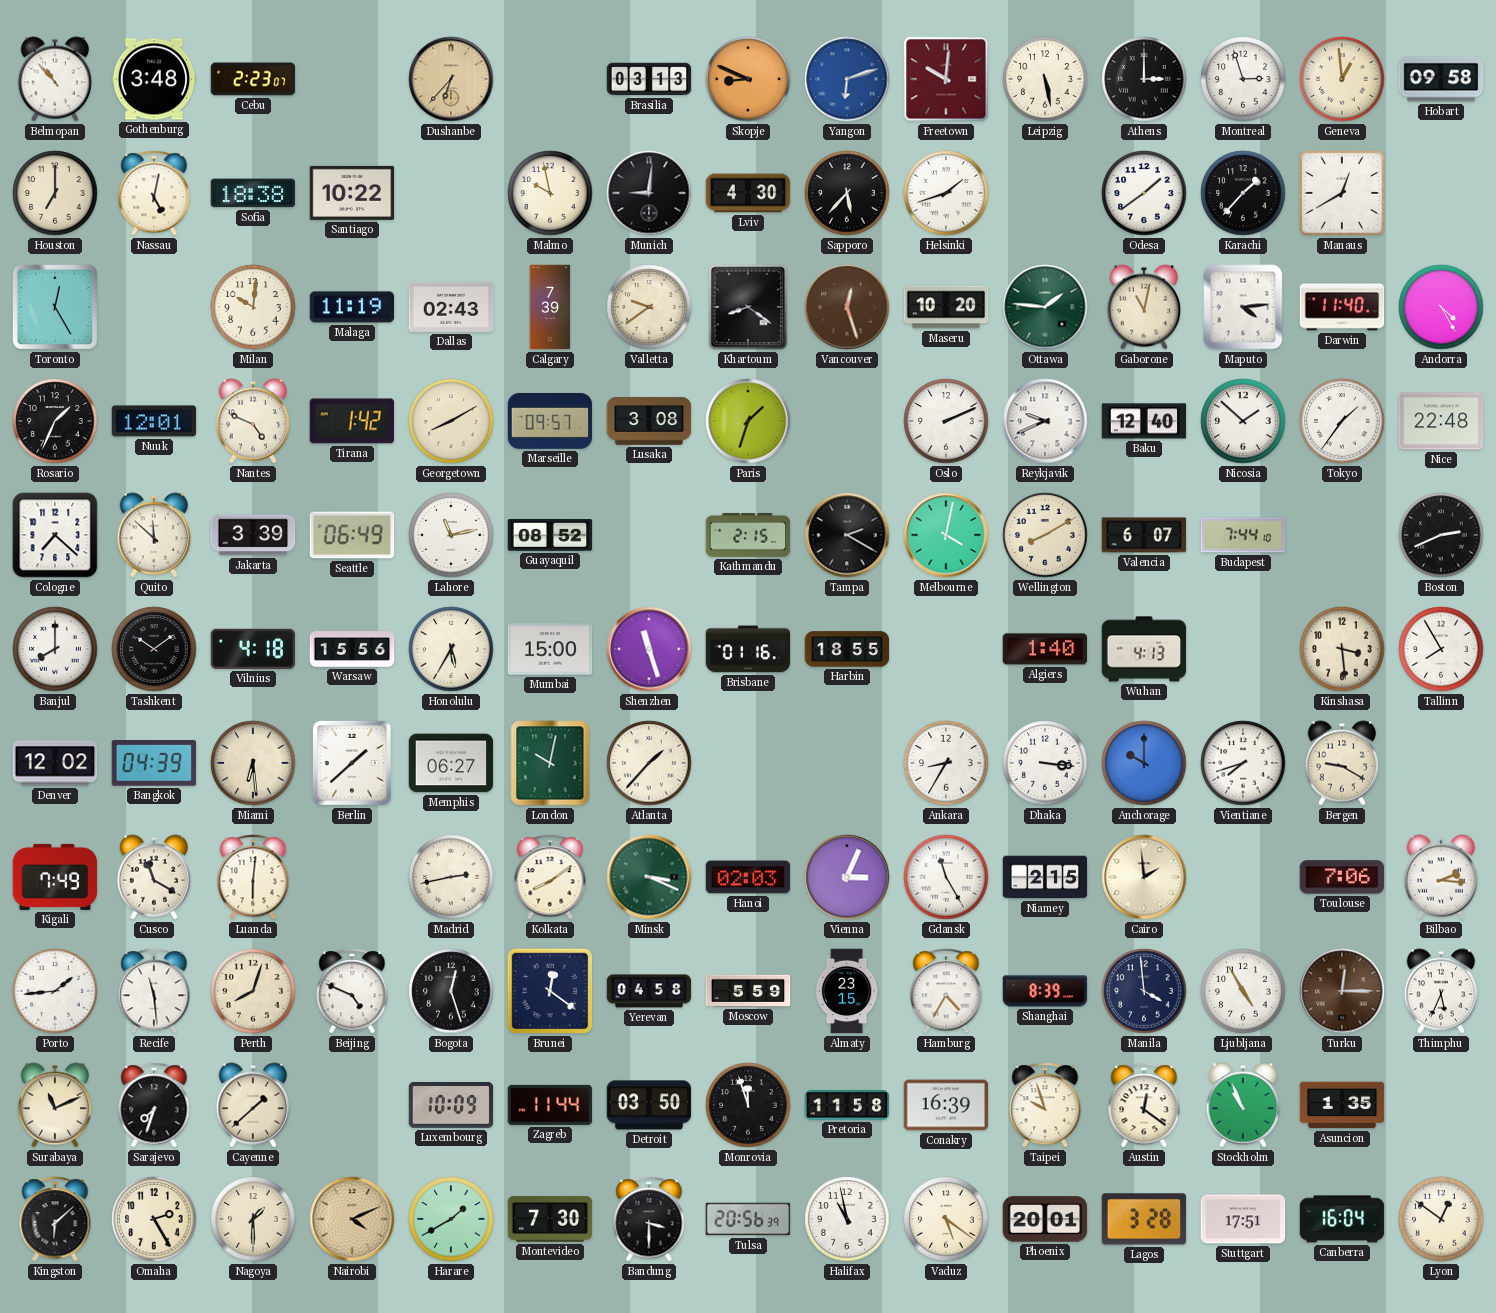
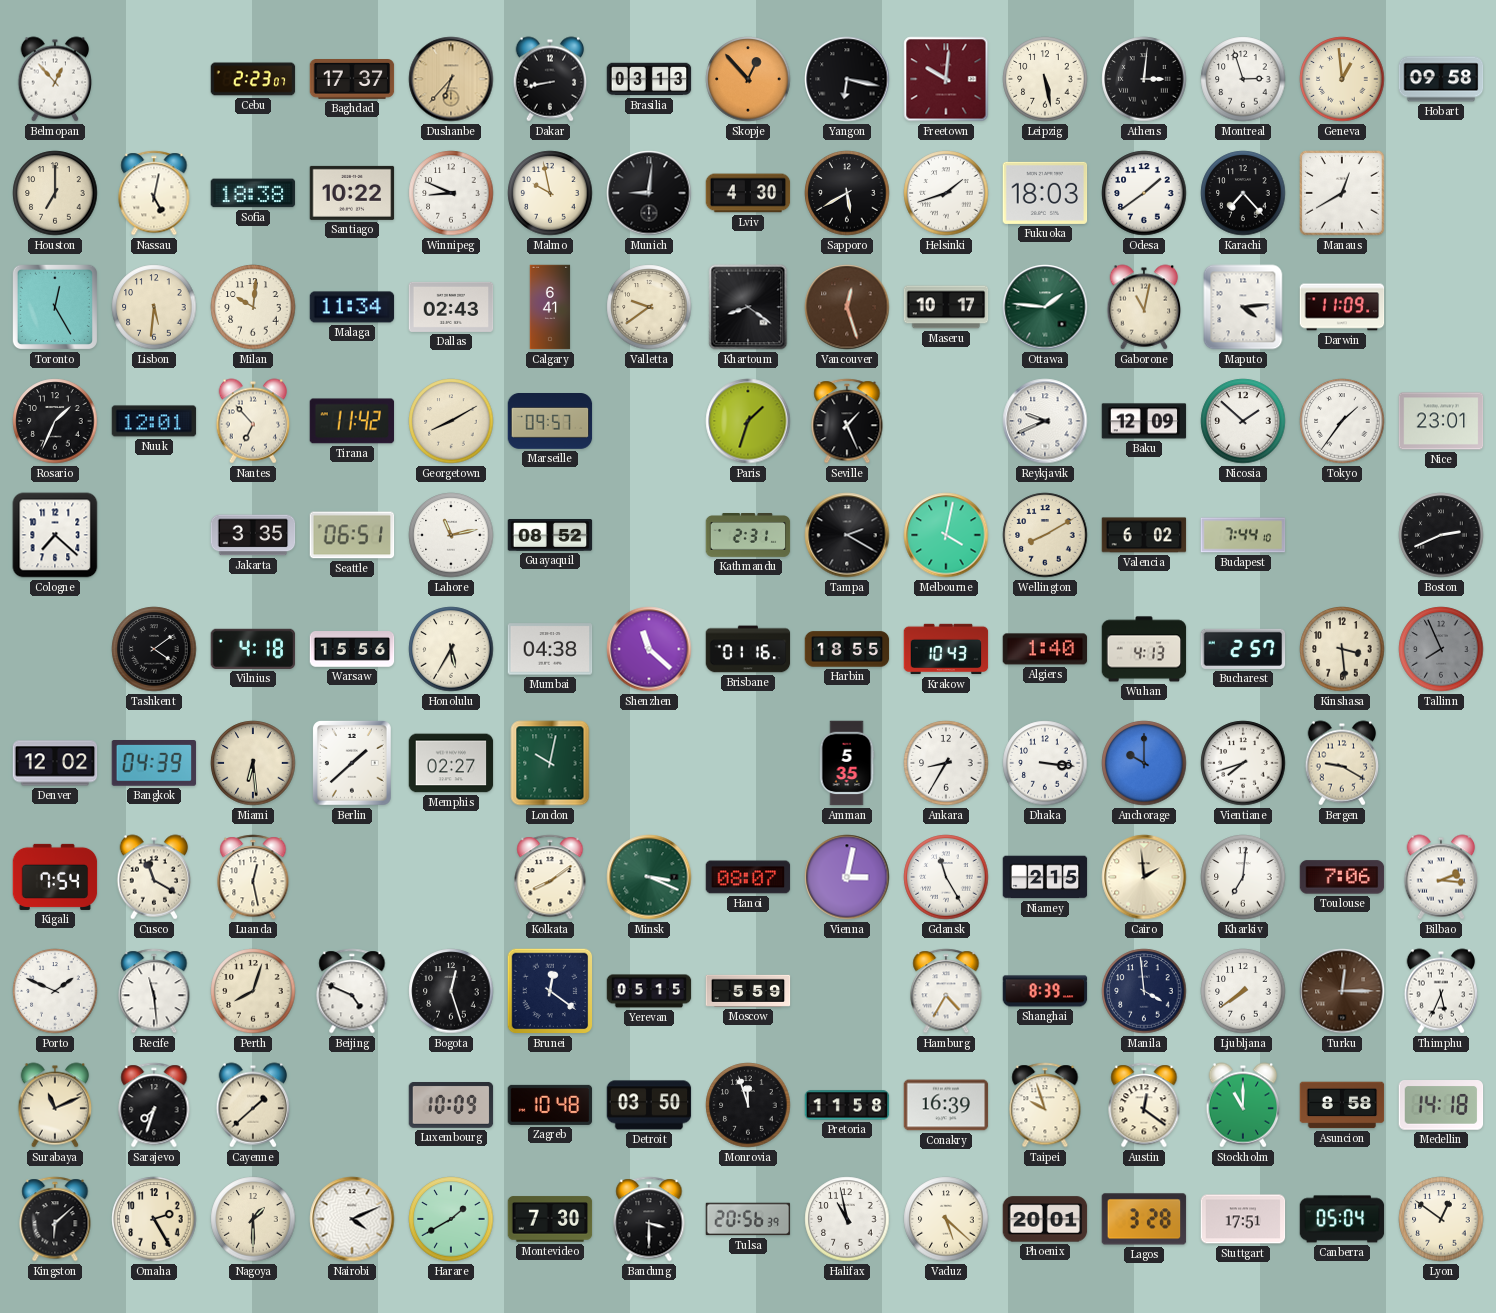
Belmopan: 10:53 -> 12:53 (55, 79)
Gothenburg: 3:48 -> none (154, 79)
Baghdad: none -> 17:37 (352, 80)
Dakar: none -> 8:43 (550, 79)
Skopje: 8:49 -> 12:53 (748, 79)
Yangon: 6:12 -> 6:17 (847, 79)
Yangon dial: blue -> black (847, 79)
Athens: 3:00 -> 3:01 (1144, 79)
Winnipeg: none -> 8:49 (451, 193)
Sapporo: 5:37 -> 5:40 (847, 193)
Fukuoka: none -> 18:03 (1045, 193)
Karachi: 1:37 -> 7:23 (1243, 193)
Lisbon: none -> 5:31 (154, 307)
Malaga: 11:19 -> 11:34 (352, 307)
Calgary: 7:39 -> 6:41 (550, 307)
Maseru: 10:20 -> 10:17 (946, 307)
Darwin: 11:40 -> 11:09 (1342, 307)
Andorra: 4:25 -> none (1441, 307)
Nantes: 4:49 -> 6:53 (253, 421)
Tirana: 1:42 -> 11:42 (352, 421)
Lusaka: 3:08 -> none (649, 421)
Seville: none -> 1:26 (847, 421)
Oslo: 2:11 -> none (946, 421)
Baku: 12:40 -> 12:09 (1144, 421)
Nice: 22:48 -> 23:01 (1441, 421)
Quito: 11:52 -> none (154, 535)
Jakarta: 3:39 -> 3:35 (253, 535)
Seattle: 06:49 -> 06:51 (352, 535)
Kathmandu: 2:15 -> 2:31 (748, 536)
Valencia: 6:07 -> 6:02 (1144, 535)
Banjul: 8:00 -> none (55, 649)
Tashkent: 10:09 -> 4:09 (154, 649)
Mumbai: 15:00 -> 04:38 (550, 649)
Shenzhen: 11:27 -> 11:22 (649, 649)
Krakow: none -> 10:43 (946, 649)
Bucharest: none -> 2:57 (1243, 649)
Tallinn: 7:55 -> 7:56 (1441, 649)
Tallinn dial: white -> grey (1441, 649)
Memphis: 06:27 -> 02:27 (451, 763)
Atlanta: 1:37 -> none (649, 763)
Amman: none -> 5:35 (847, 763)
Kigali: 7:49 -> 7:54 (55, 877)
Luanda: 6:01 -> 12:28 (253, 877)
Madrid: 2:43 -> none (451, 877)
Hanoi: 02:03 -> 08:07 (748, 877)
Vienna: 3:04 -> 3:02 (847, 877)
Kharkiv: none -> 7:01 (1243, 877)
Porto: 1:44 -> 1:49 (55, 991)
Yerevan: 04:58 -> 05:15 (649, 991)
Almaty: 23:15 -> none (847, 991)
Ljubljana: 4:55 -> 7:39 (1243, 991)
Zagreb: 11:44 -> 10:48 (550, 1105)
Stockholm: 10:56 -> 11:00 (1243, 1105)
Asuncion: 1:35 -> 8:58 (1342, 1105)
Medellin: none -> 14:18 (1441, 1106)
Nairobi dial: champagne -> white (352, 1219)
Vaduz: 5:21 -> 5:22 (946, 1219)
Canberra: 16:04 -> 05:04 (1342, 1219)
